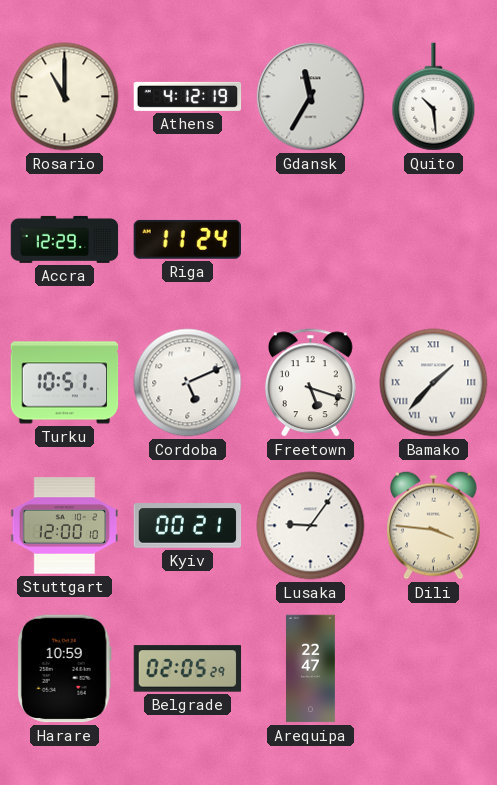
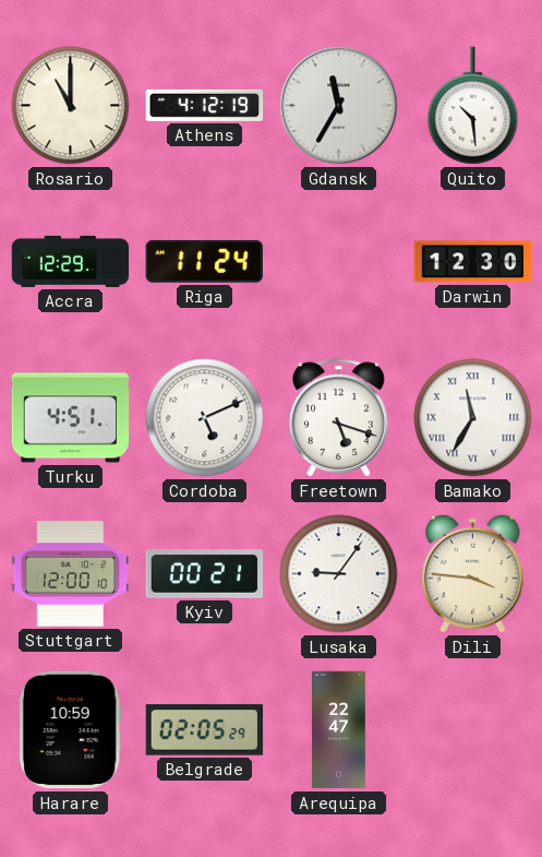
Darwin: none -> 12:30 (473, 262)
Turku: 10:51 -> 4:51 (71, 418)
Bamako: 1:37 -> 11:35 (473, 418)
